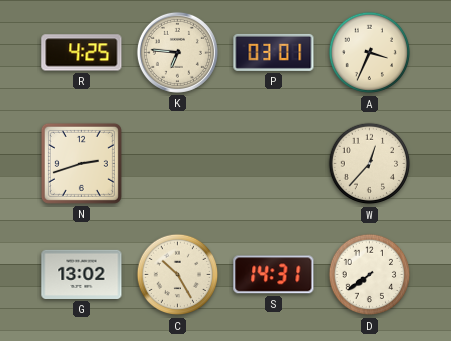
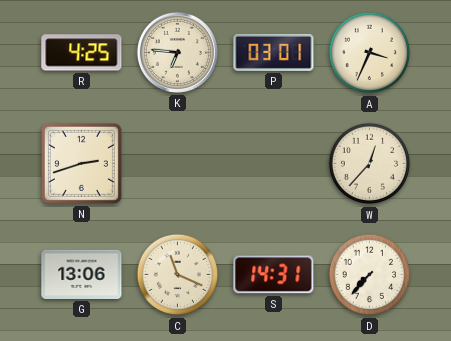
G: 13:02 -> 13:06 (82, 274)
C: 10:25 -> 11:19 (178, 275)
D: 7:39 -> 7:37 (370, 275)
